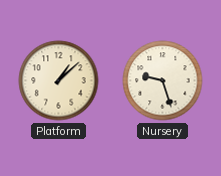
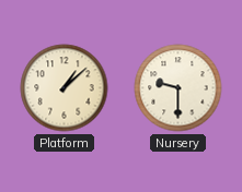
Nursery: 9:27 -> 9:30 (178, 88)
